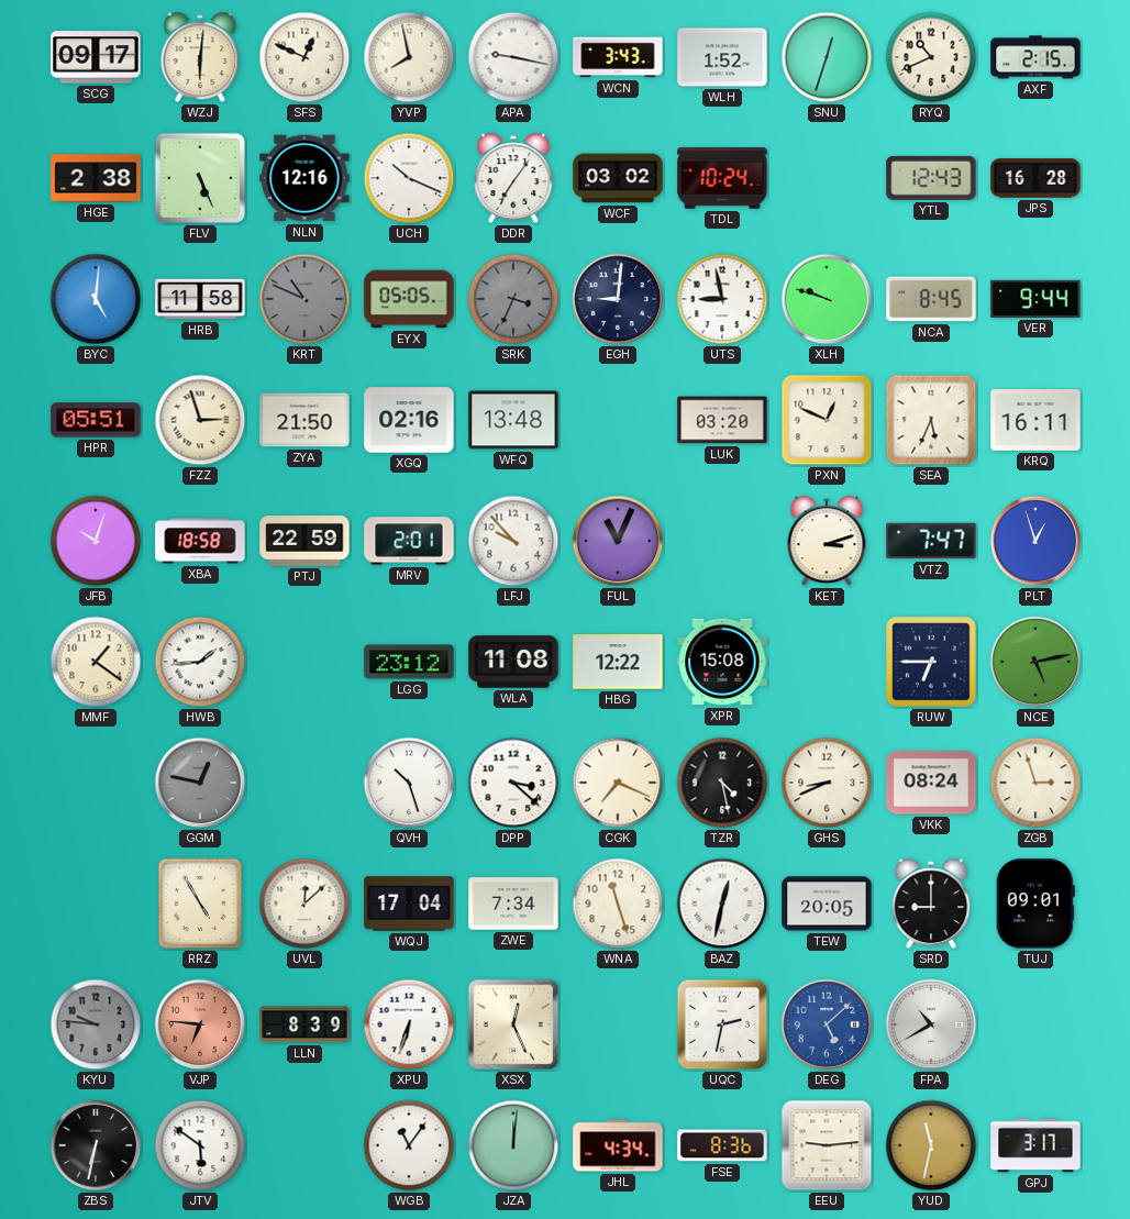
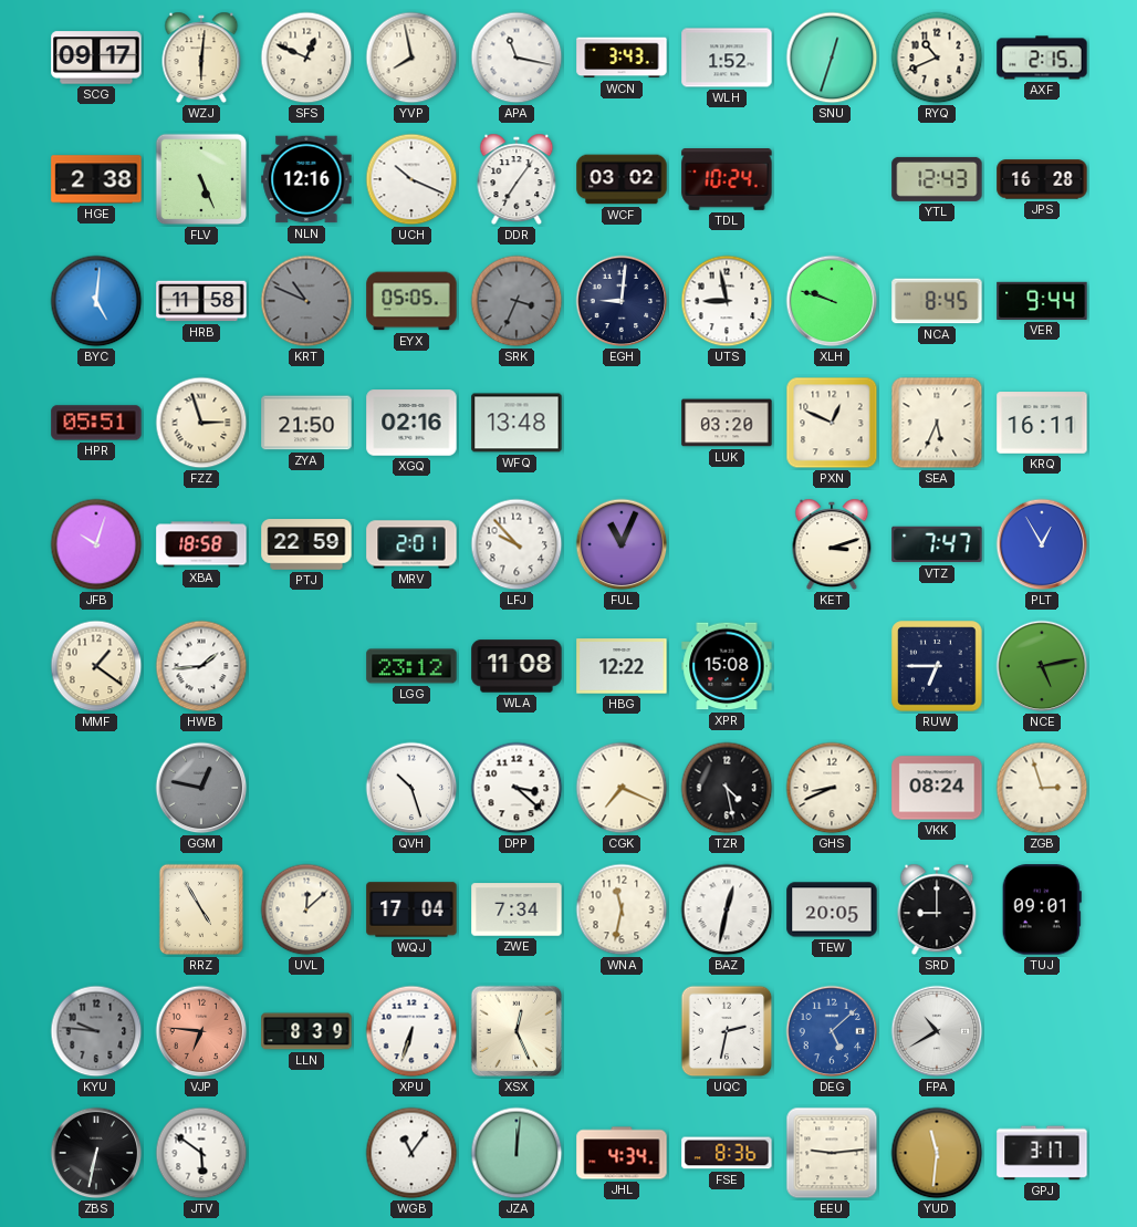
APA: 9:17 -> 11:17 (517, 58)
PLT: 12:57 -> 12:55 (1042, 544)
WNA: 11:27 -> 11:32 (622, 909)
YUD: 11:32 -> 11:31 (937, 1153)
